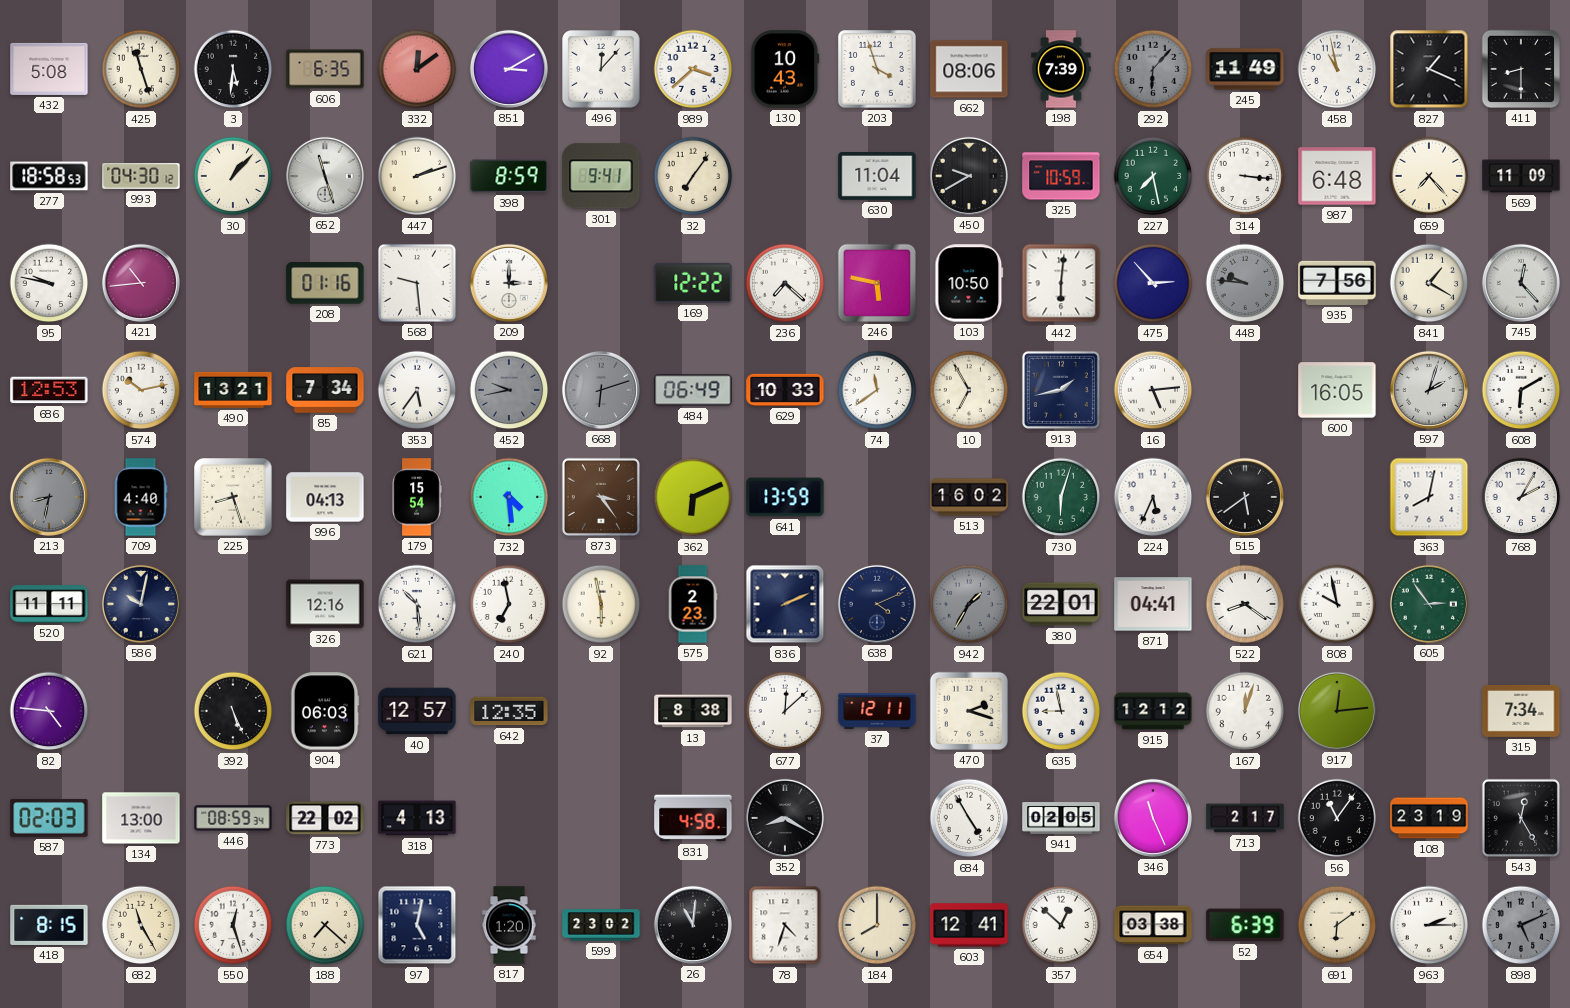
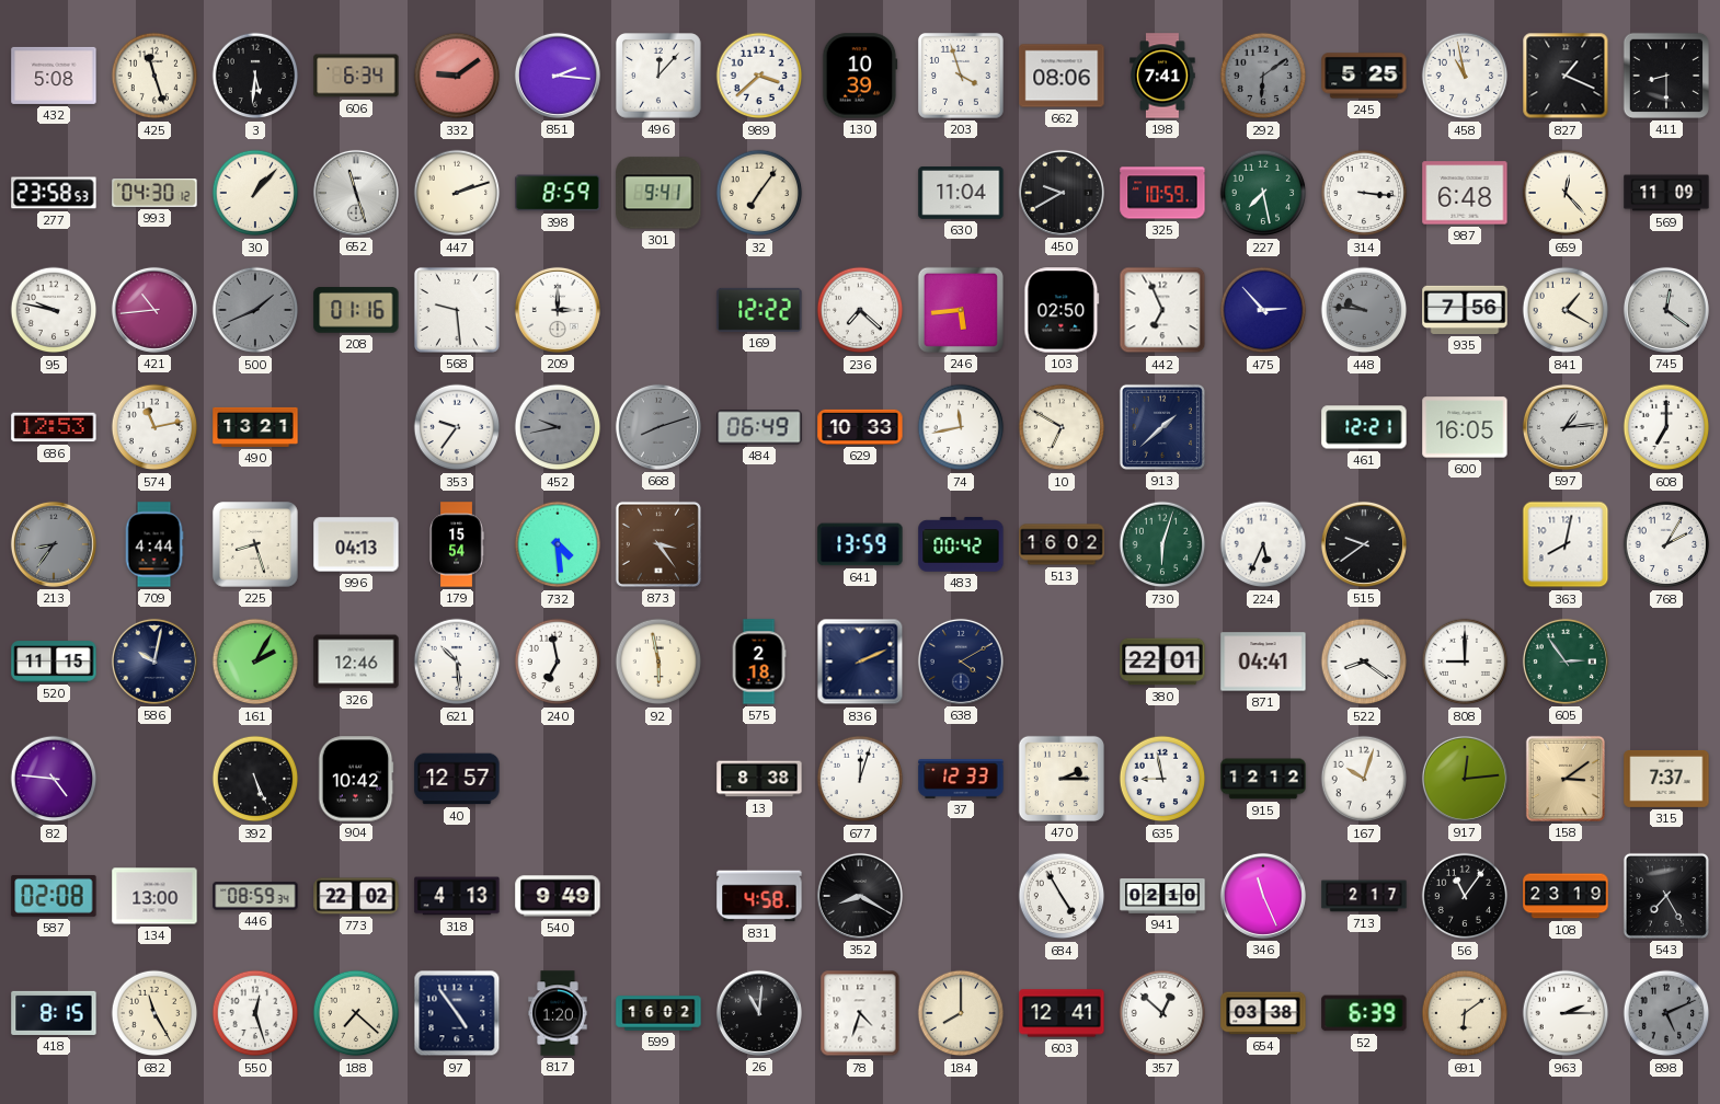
606: 6:35 -> 6:34 (356, 76)
332: 12:09 -> 9:09 (457, 76)
851: 3:10 -> 2:16 (558, 76)
130: 10:43 -> 10:39 (860, 76)
198: 7:39 -> 7:41 (1162, 76)
292: 6:07 -> 6:09 (1263, 76)
245: 11:49 -> 5:25 (1364, 76)
277: 18:58 -> 23:58 (54, 193)
659: 7:23 -> 12:23 (1566, 193)
500: none -> 1:41 (255, 310)
246: 5:47 -> 5:44 (961, 310)
103: 10:50 -> 02:50 (1062, 310)
442: 6:01 -> 6:56 (1162, 310)
745: 12:23 -> 12:21 (1666, 310)
574: 10:13 -> 11:13 (154, 427)
85: 7:34 -> none (325, 390)
353: 5:36 -> 9:36 (457, 427)
668: 6:12 -> 8:12 (658, 427)
74: 11:39 -> 11:43 (961, 427)
10: 6:55 -> 6:50 (1062, 427)
913: 1:43 -> 1:38 (1162, 427)
16: 5:14 -> none (1153, 390)
461: none -> 12:21 (1364, 427)
597: 2:03 -> 1:14 (1566, 427)
608: 6:10 -> 7:00 (1666, 427)
213: 8:32 -> 8:36 (54, 544)
709: 4:40 -> 4:44 (154, 544)
362: 6:11 -> none (693, 497)
483: none -> 00:42 (961, 544)
515: 5:39 -> 9:39 (1364, 544)
520: 11:11 -> 11:15 (54, 662)
161: none -> 2:05 (255, 662)
326: 12:16 -> 12:46 (356, 662)
575: 2:23 -> 2:18 (759, 662)
638: 4:11 -> 4:10 (961, 662)
942: 1:35 -> none (969, 604)
808: 9:58 -> 9:00 (1465, 662)
904: 06:03 -> 10:42 (356, 779)
642: 12:35 -> none (509, 711)
677: 12:08 -> 12:03 (860, 779)
37: 12:11 -> 12:33 (961, 780)
470: 2:18 -> 2:15 (1062, 779)
167: 12:03 -> 10:03 (1364, 779)
158: none -> 3:09 (1566, 779)
315: 7:34 -> 7:37 (1666, 779)
587: 02:03 -> 02:08 (54, 896)
540: none -> 9:49 (558, 896)
941: 02:05 -> 02:10 (1162, 896)
543: 12:25 -> 7:25 (1666, 896)
97: 5:02 -> 4:54 (457, 1013)
599: 23:02 -> 16:02 (658, 1013)
